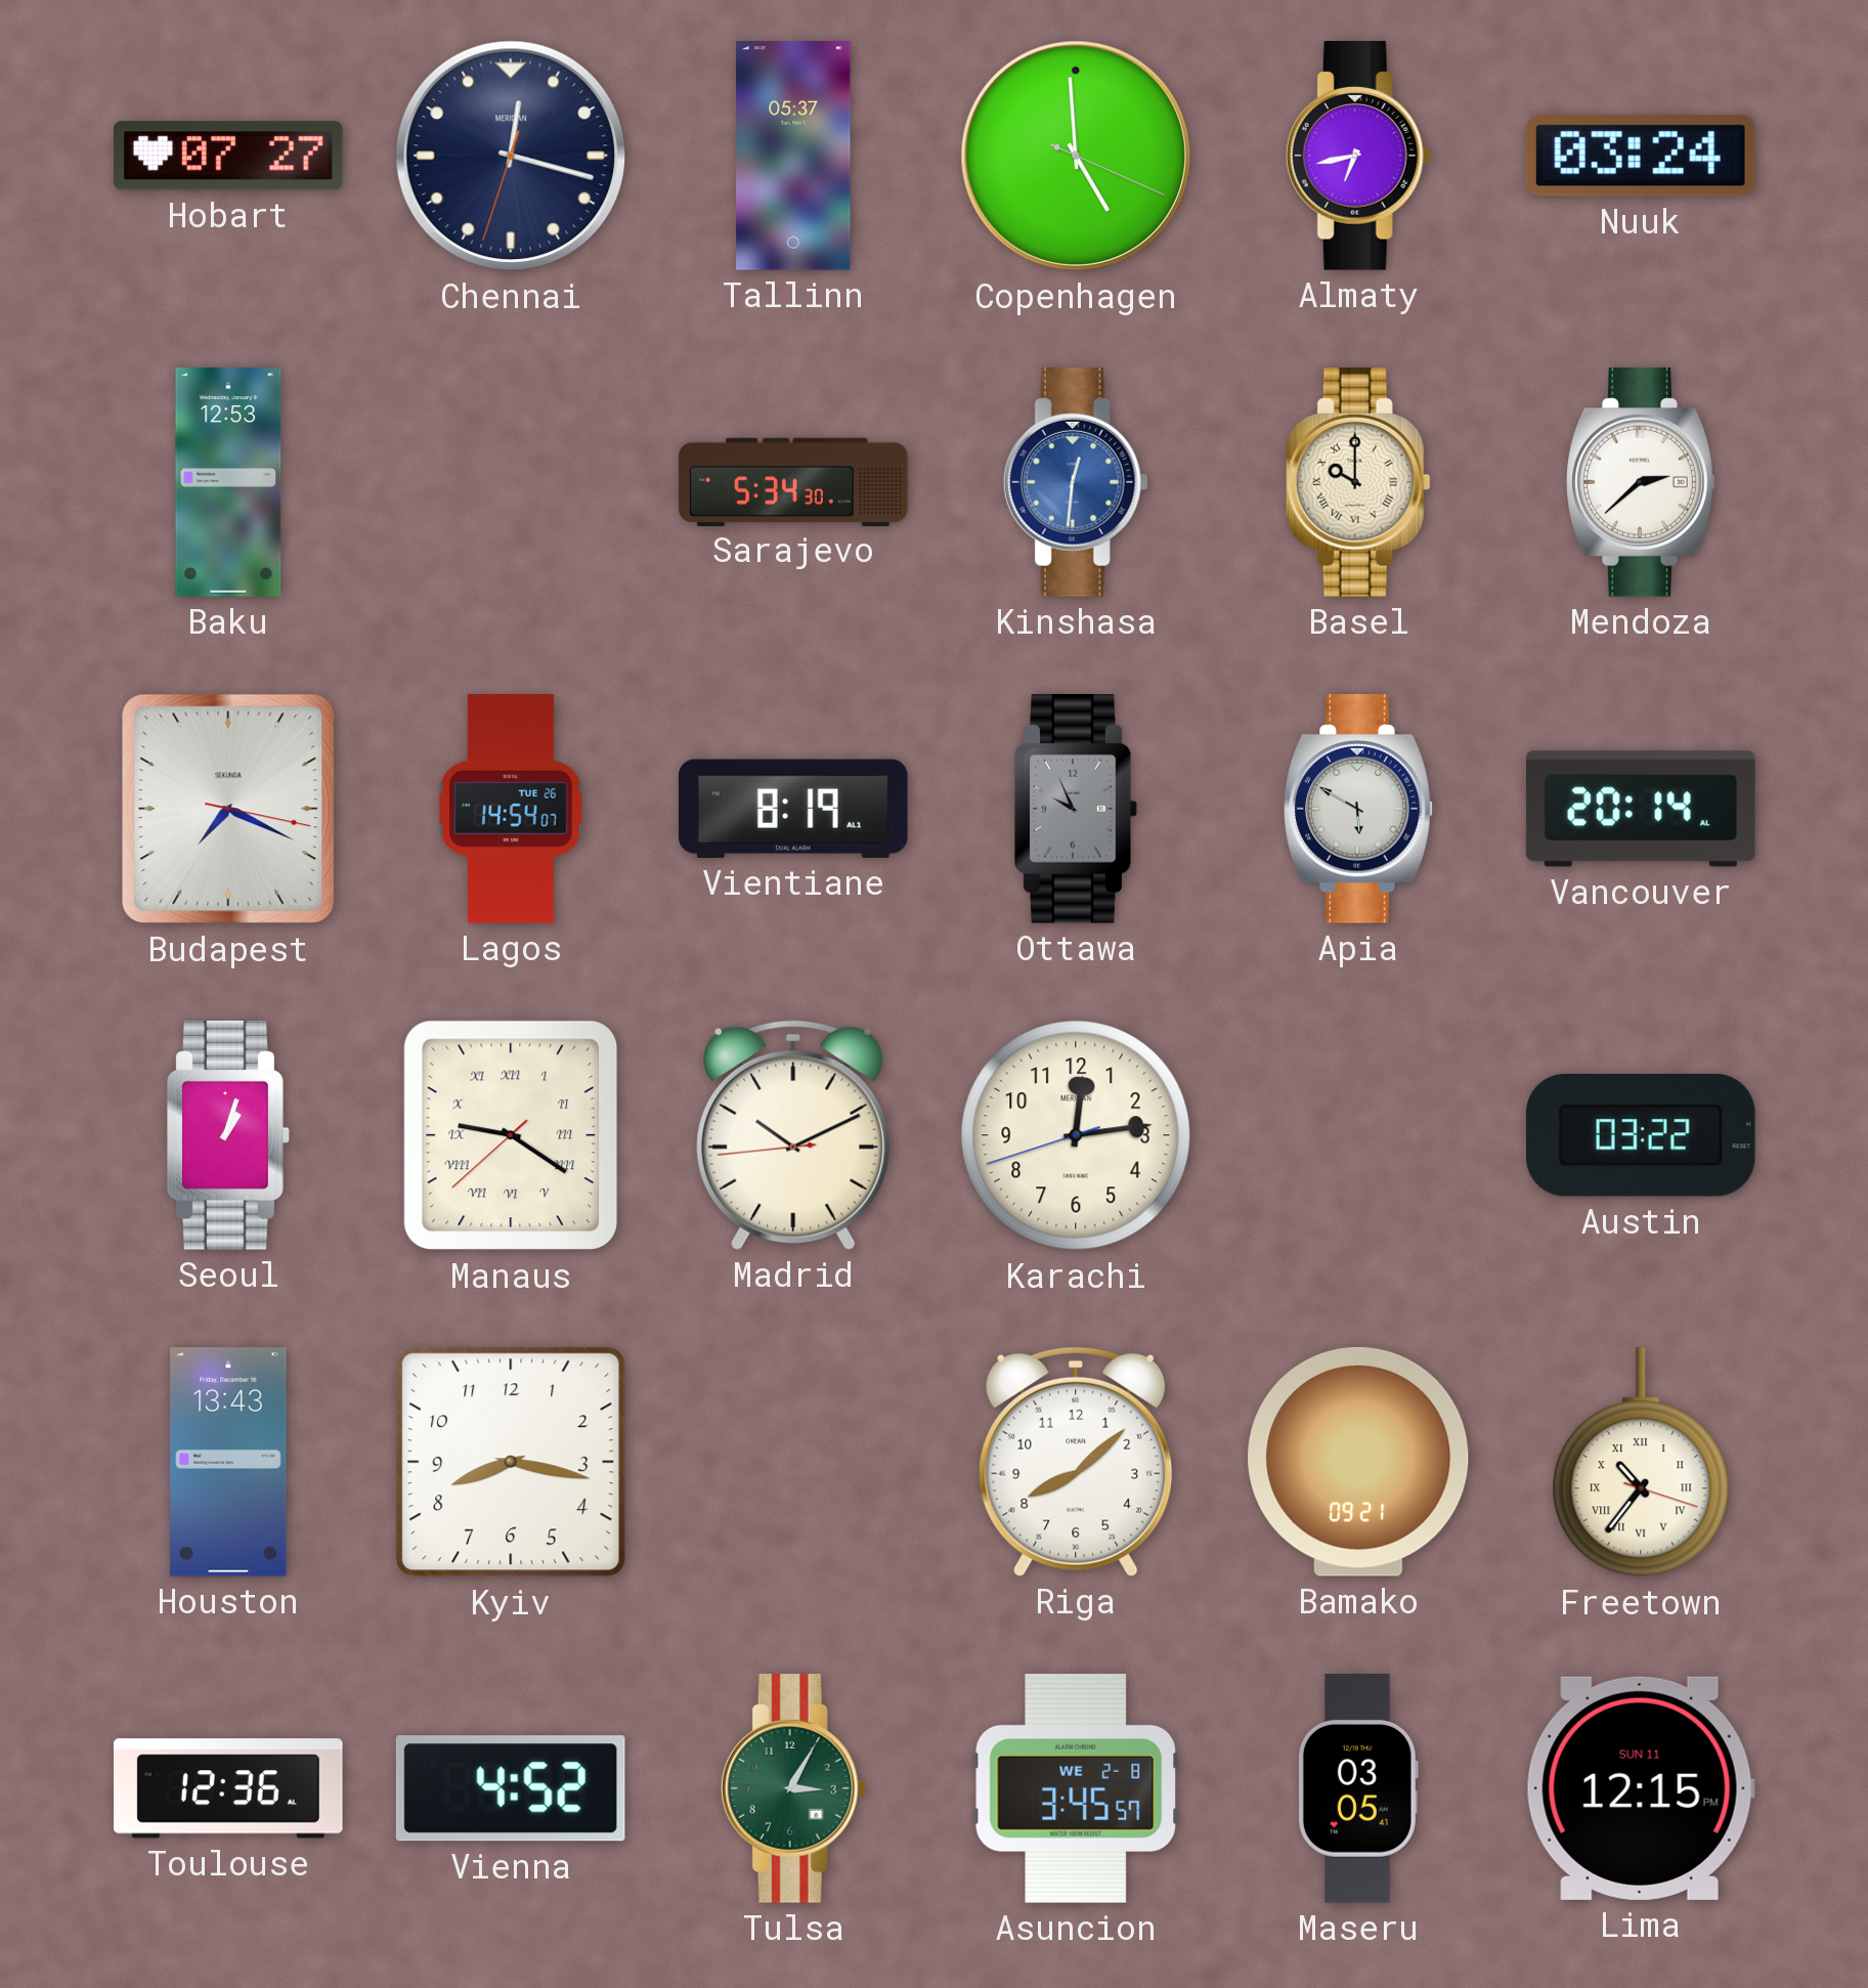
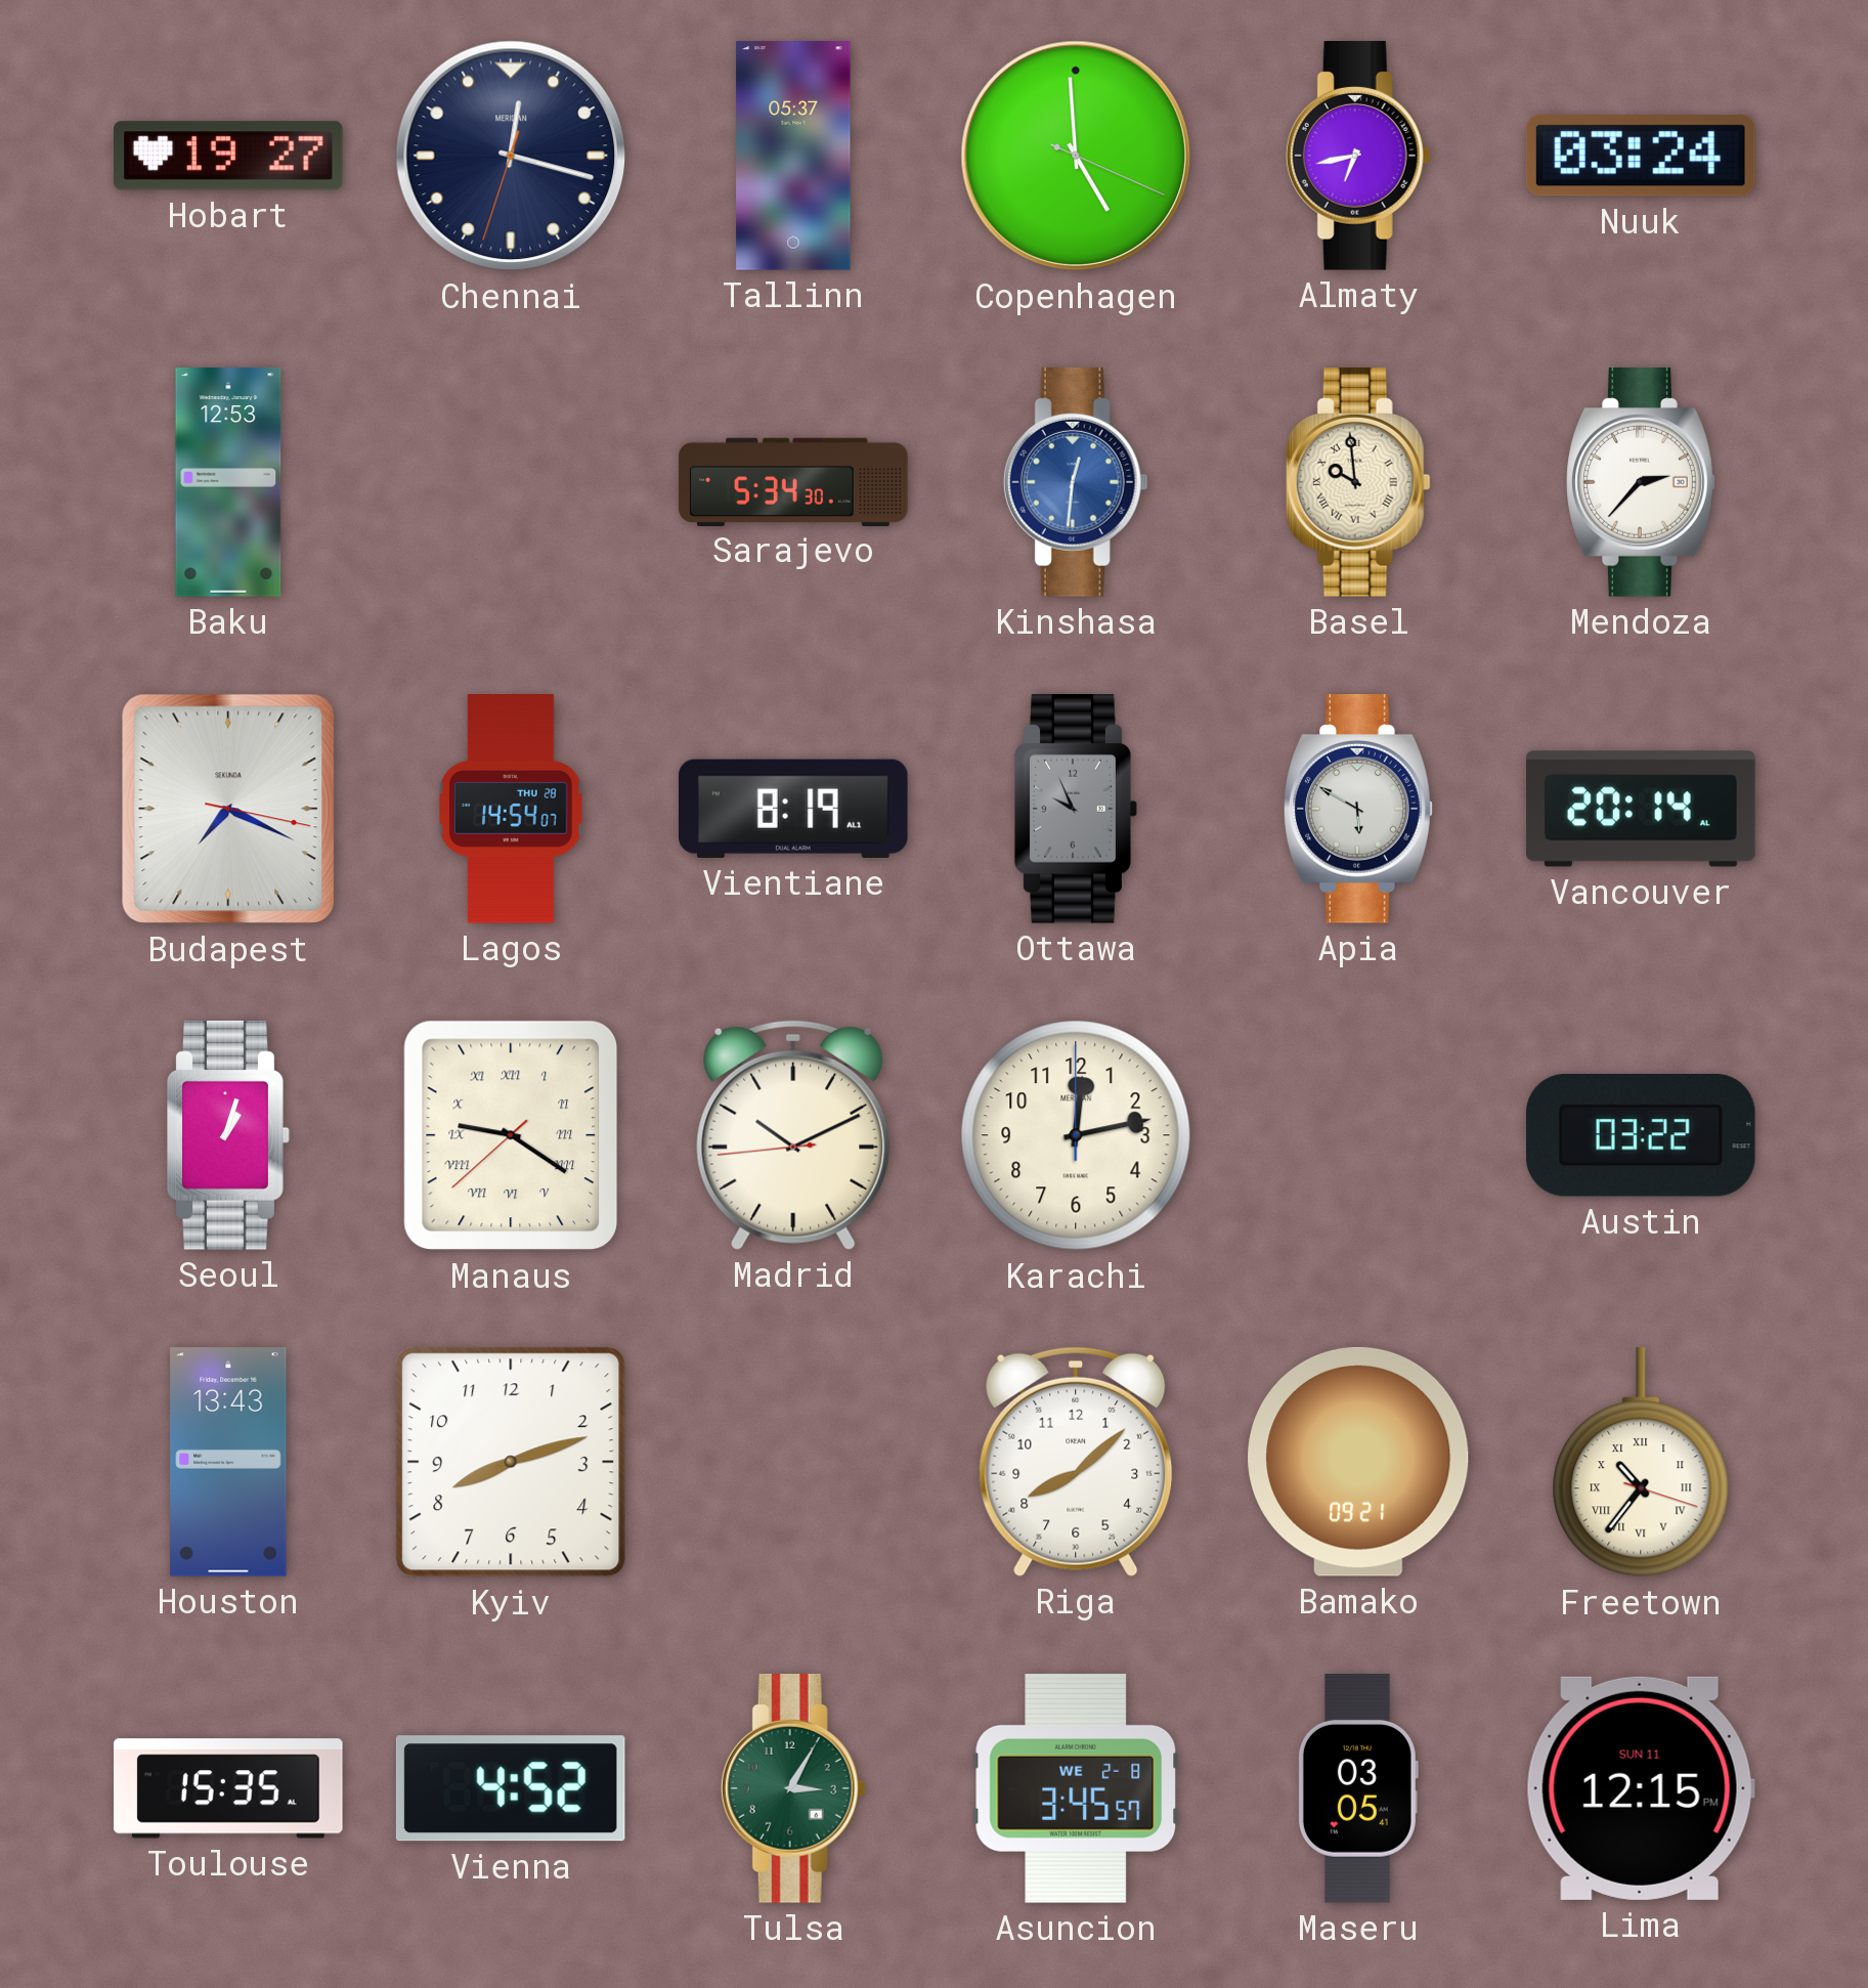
Hobart: 07:27 -> 19:27 (229, 156)
Basel: 10:00 -> 9:59 (1358, 483)
Mendoza: 2:38 -> 2:37 (1641, 483)
Lagos date: TUE 26 -> THU 28 (512, 809)
Karachi: 12:13:42 -> 12:13:00 (1076, 1135)
Kyiv: 8:17 -> 8:12 (511, 1462)
Toulouse: 12:36 -> 15:35 (229, 1788)
